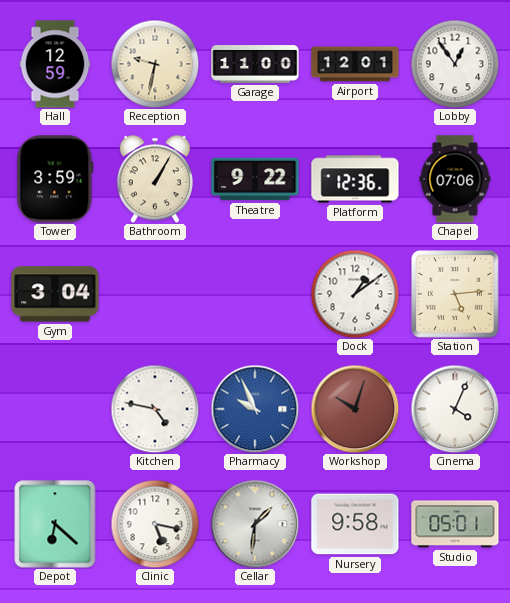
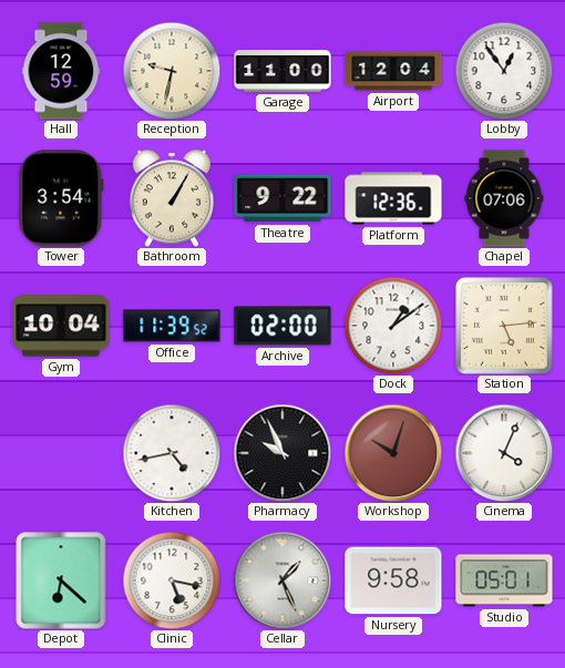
Airport: 12:01 -> 12:04 (393, 71)
Tower: 3:59 -> 3:54 (61, 198)
Gym: 3:04 -> 10:04 (61, 326)
Office: none -> 11:39 (172, 326)
Archive: none -> 02:00 (282, 326)
Kitchen: 4:47 -> 4:43 (172, 453)
Pharmacy dial: blue -> black (282, 453)
Cellar: 1:31 -> 1:26 (282, 580)
